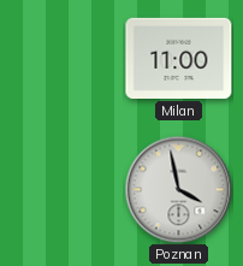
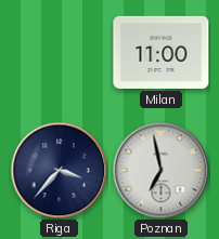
Riga: none -> 3:37 (59, 170)
Poznan: 3:58 -> 6:58 (160, 170)
